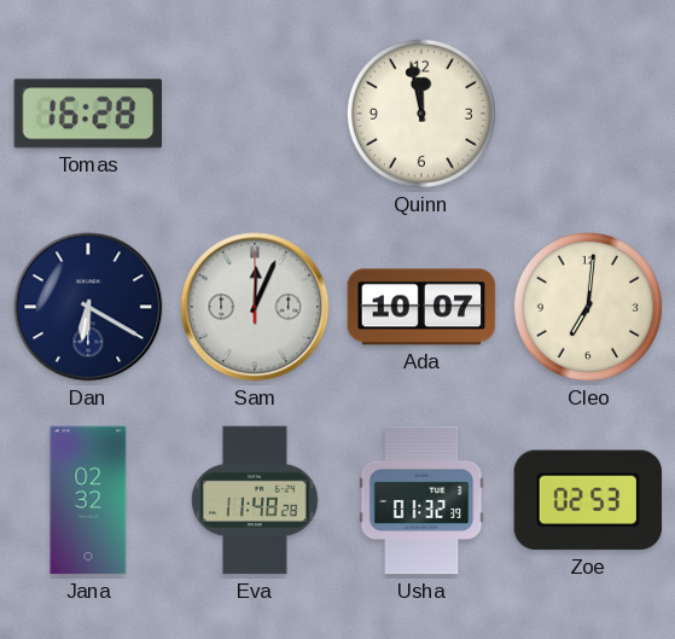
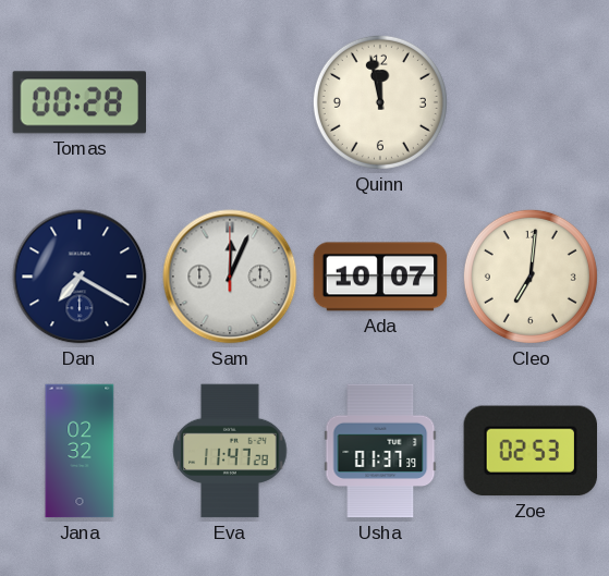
Tomas: 16:28 -> 00:28 (78, 102)
Dan: 6:20 -> 7:20 (80, 277)
Eva: 11:48 -> 11:47 (230, 451)
Usha: 01:32 -> 01:37 (380, 451)
